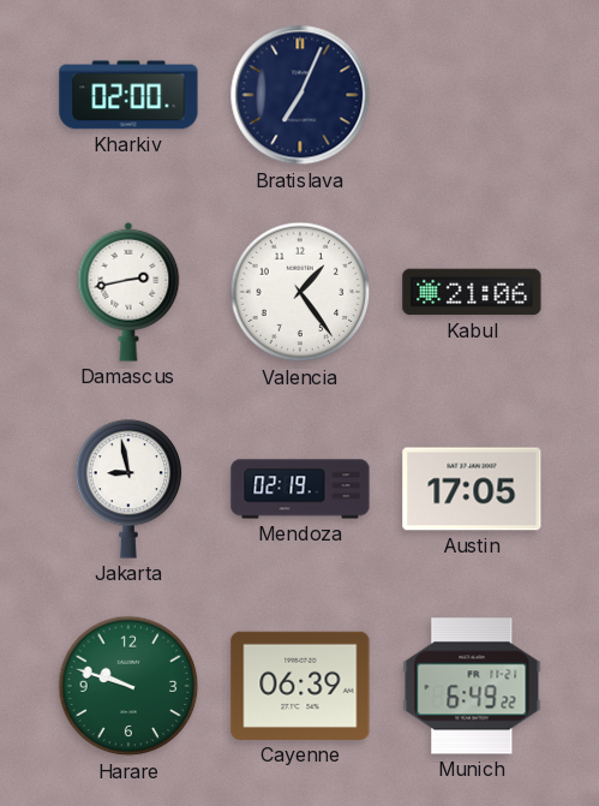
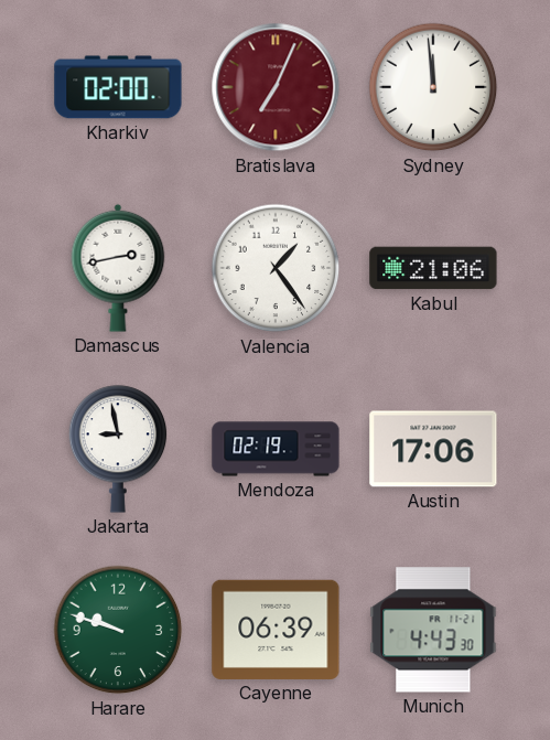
Bratislava dial: navy -> burgundy (276, 87)
Sydney: none -> 11:59 (433, 87)
Austin: 17:05 -> 17:06 (433, 449)
Munich: 6:49 -> 4:43 (433, 630)
